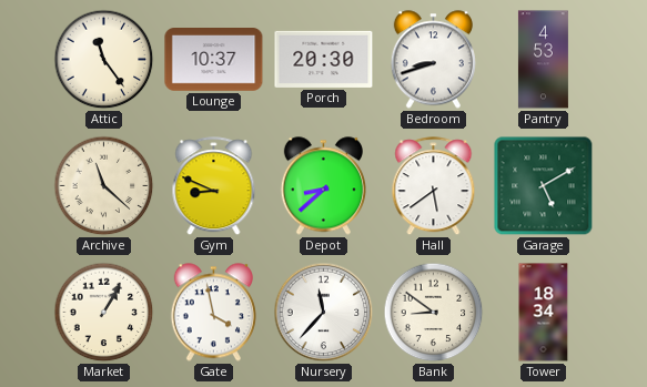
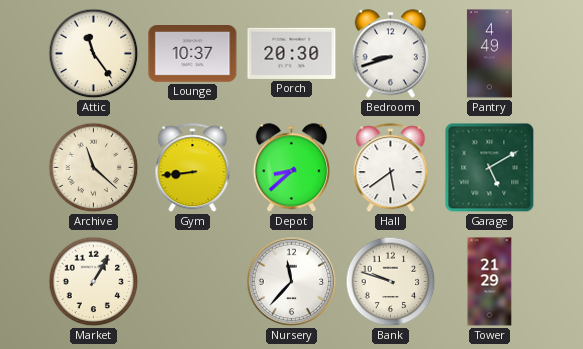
Pantry: 4:53 -> 4:49 (489, 54)
Gym: 8:49 -> 8:44 (193, 168)
Gate: 3:58 -> none (213, 313)
Bank: 8:51 -> 9:48 (391, 282)
Tower: 18:34 -> 21:29 (490, 282)
